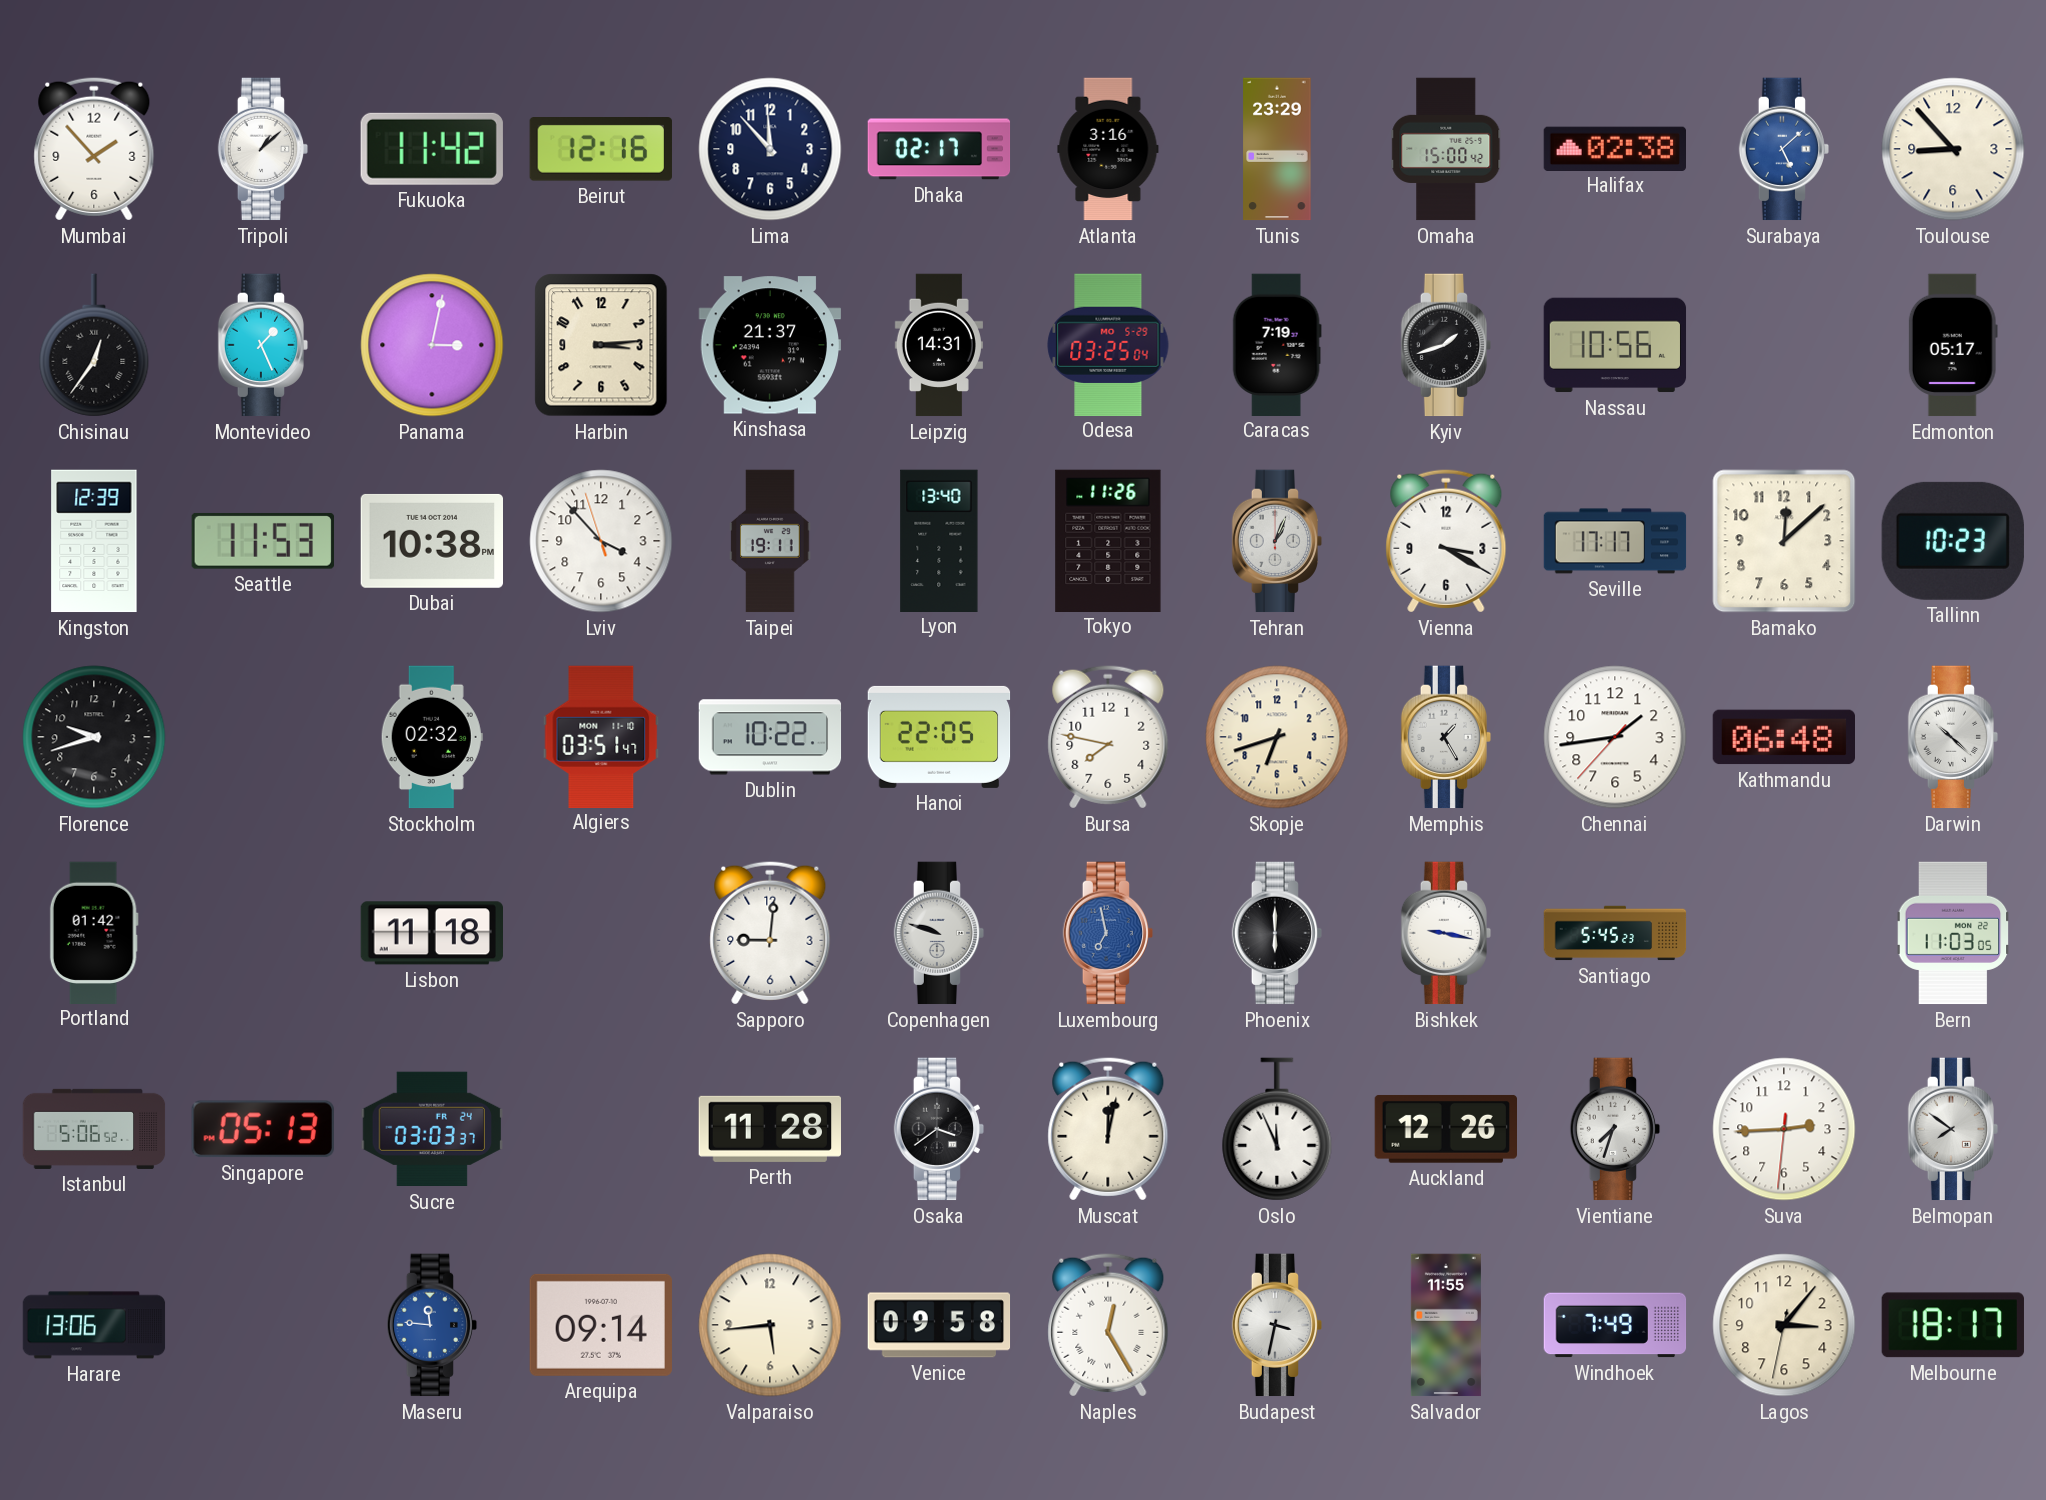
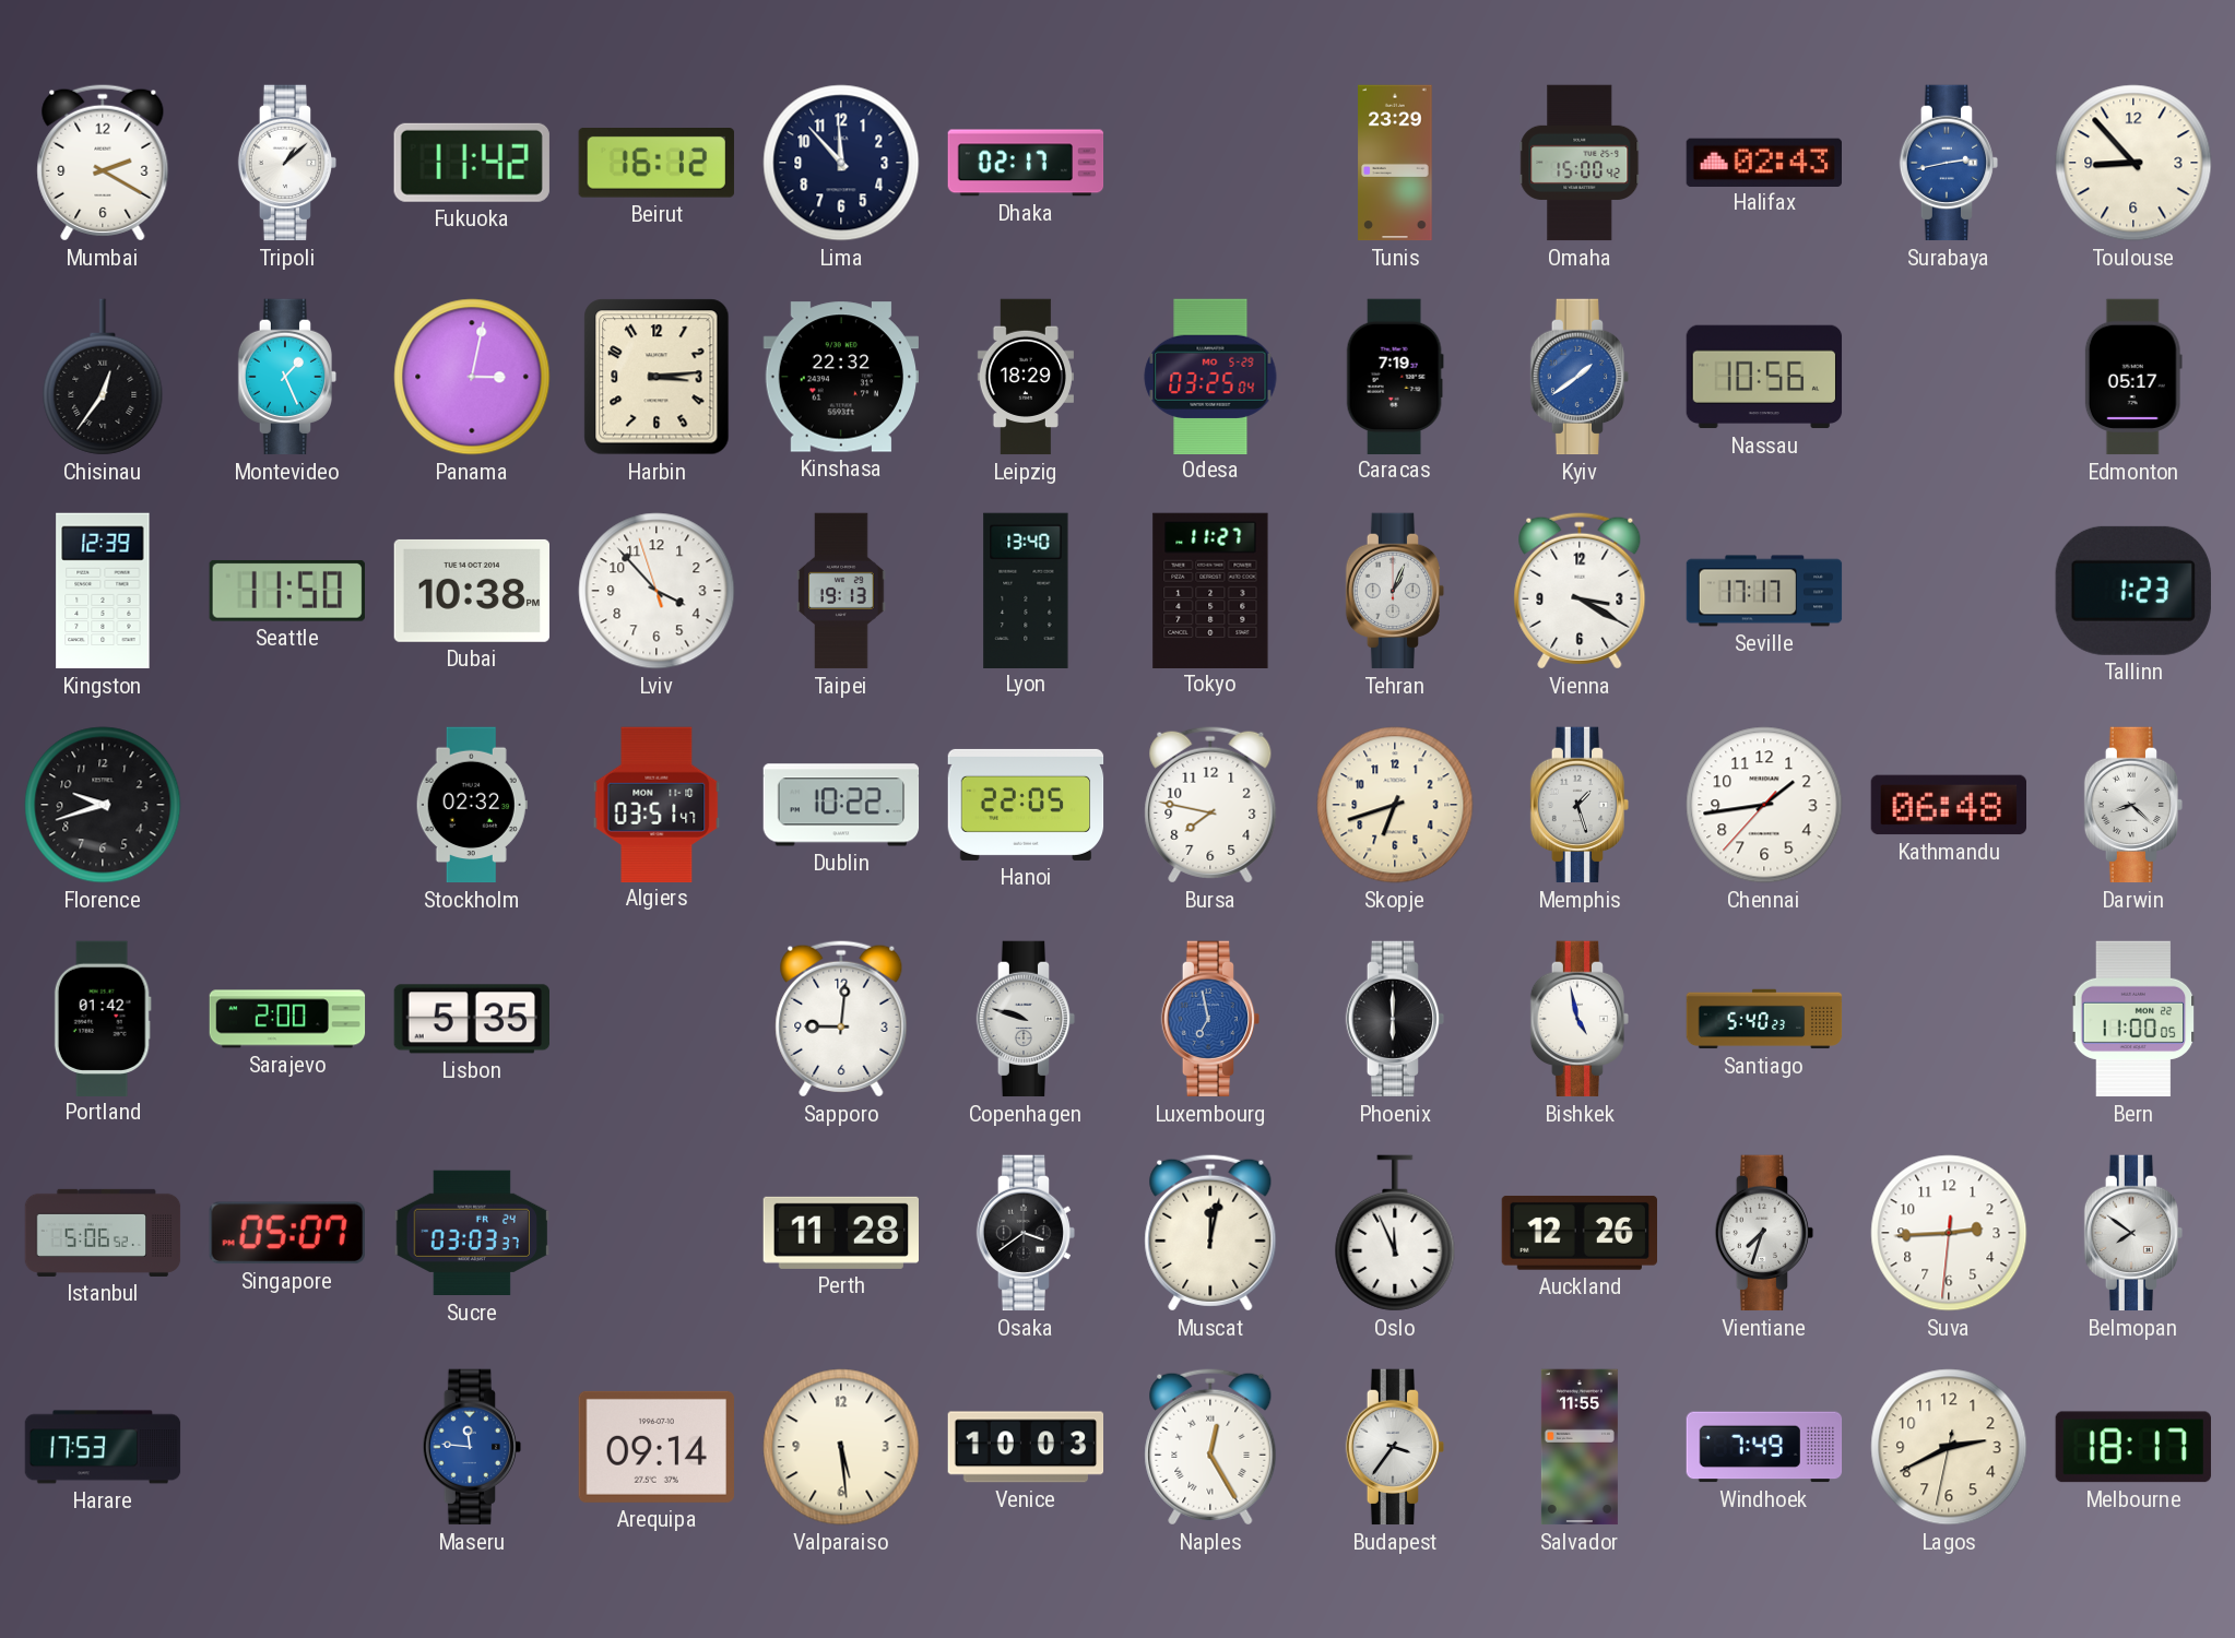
Mumbai: 1:53 -> 2:20 (103, 163)
Beirut: 12:16 -> 16:12 (657, 164)
Atlanta: 3:16 -> none (1108, 149)
Halifax: 02:38 -> 02:43 (1763, 162)
Surabaya: 5:08 -> 2:43 (1949, 163)
Kinshasa: 21:37 -> 22:32 (840, 377)
Leipzig: 14:31 -> 18:29 (1026, 377)
Kyiv: 1:42 -> 1:39 (1580, 377)
Kyiv dial: black -> blue (1580, 377)
Seattle: 11:53 -> 11:50 (287, 591)
Taipei: 19:11 -> 19:13 (841, 591)
Tokyo: 11:26 -> 11:27 (1210, 590)
Bamako: 12:08 -> none (1784, 541)
Tallinn: 10:23 -> 1:23 (2133, 591)
Memphis: 1:25 -> 1:27 (1580, 805)
Darwin: 10:22 -> 8:22 (2133, 805)
Sarajevo: none -> 2:00 (287, 1019)
Lisbon: 11:18 -> 5:35 (471, 1019)
Bishkek: 9:17 -> 4:58 (1580, 1019)
Santiago: 5:45 -> 5:40 (1764, 1019)
Bern: 11:03 -> 11:00 (2133, 1019)
Singapore: 05:13 -> 05:07 (287, 1233)
Harare: 13:06 -> 17:53 (103, 1447)
Valparaiso: 5:44 -> 5:29 (841, 1447)
Venice: 09:58 -> 10:03 (1026, 1447)
Budapest: 3:32 -> 3:36 (1395, 1447)
Lagos: 3:06 -> 2:40 (1949, 1447)
